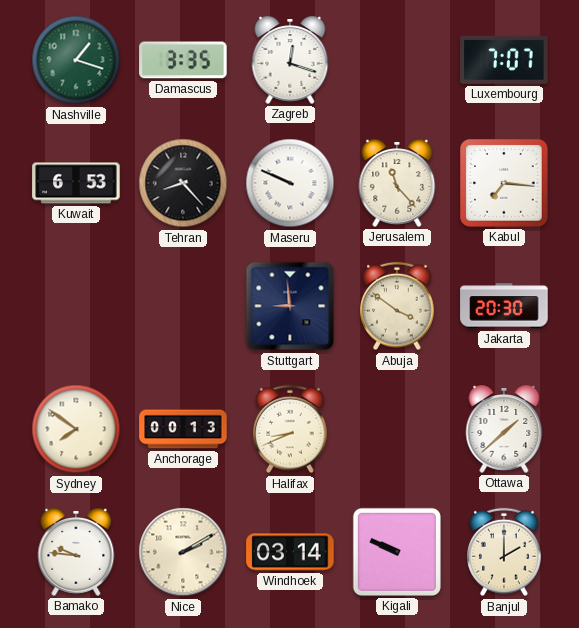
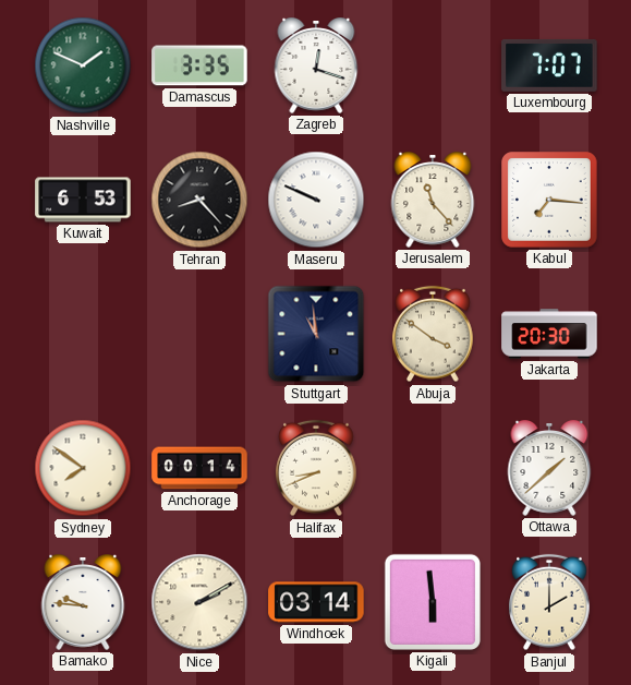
Nashville: 1:18 -> 1:49 (83, 65)
Stuttgart: 8:59 -> 10:59 (316, 334)
Anchorage: 00:13 -> 00:14 (199, 468)
Kigali: 9:49 -> 5:59 (433, 602)
